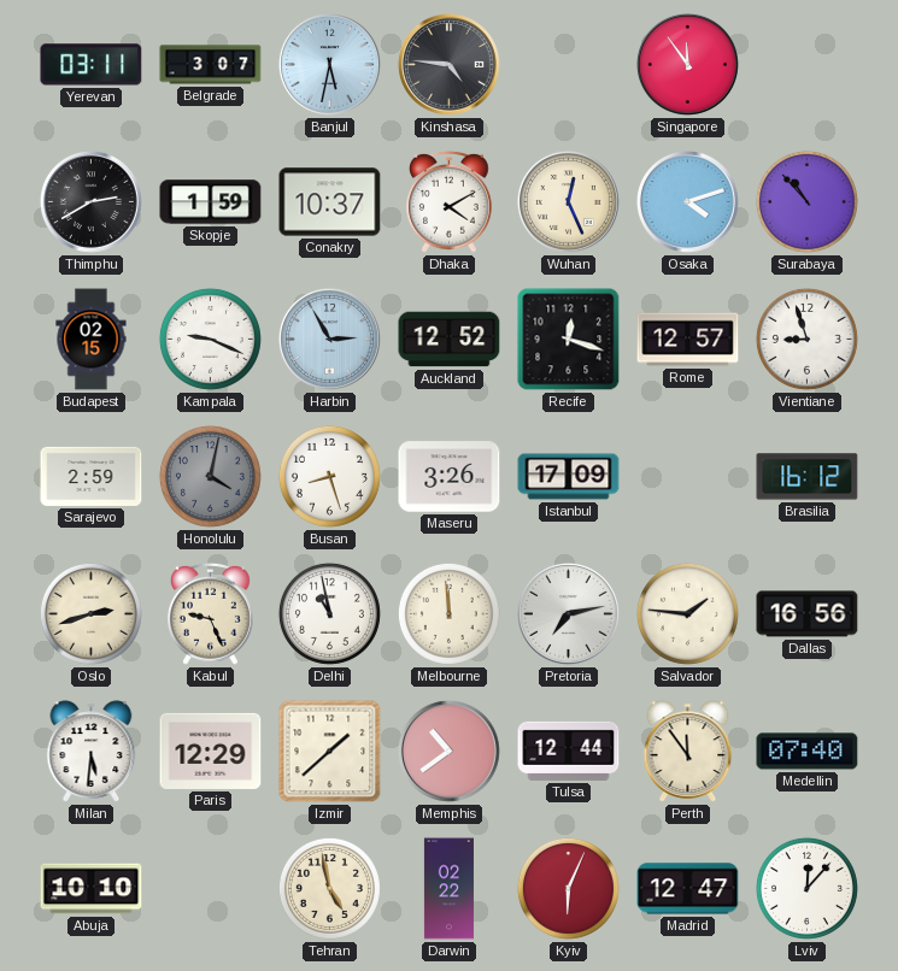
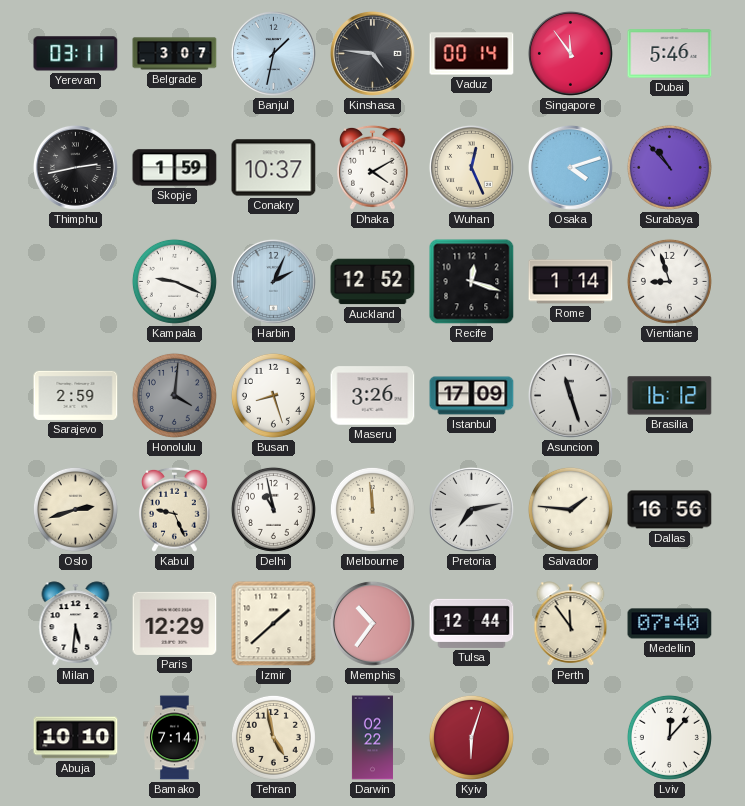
Banjul: 5:32 -> 1:32 (273, 53)
Vaduz: none -> 00:14 (472, 54)
Dubai: none -> 5:46 (670, 54)
Thimphu: 2:40 -> 2:43 (75, 167)
Budapest: 02:15 -> none (92, 340)
Harbin: 2:55 -> 2:04 (273, 281)
Rome: 12:57 -> 1:14 (571, 282)
Honolulu: 4:02 -> 4:01 (174, 395)
Asuncion: none -> 11:27 (570, 395)
Memphis: 10:39 -> 10:36 (372, 623)
Bamako: none -> 7:14 (175, 738)
Kyiv: 6:04 -> 6:03 (471, 737)
Madrid: 12:47 -> none (688, 889)
